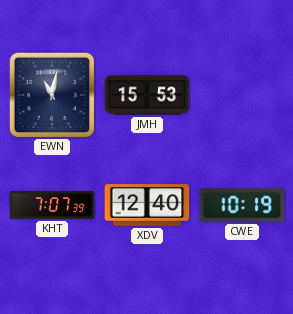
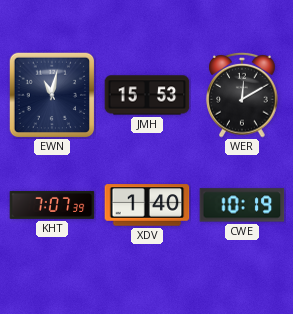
WER: none -> 12:10 (242, 95)
XDV: 12:40 -> 1:40 (147, 205)
